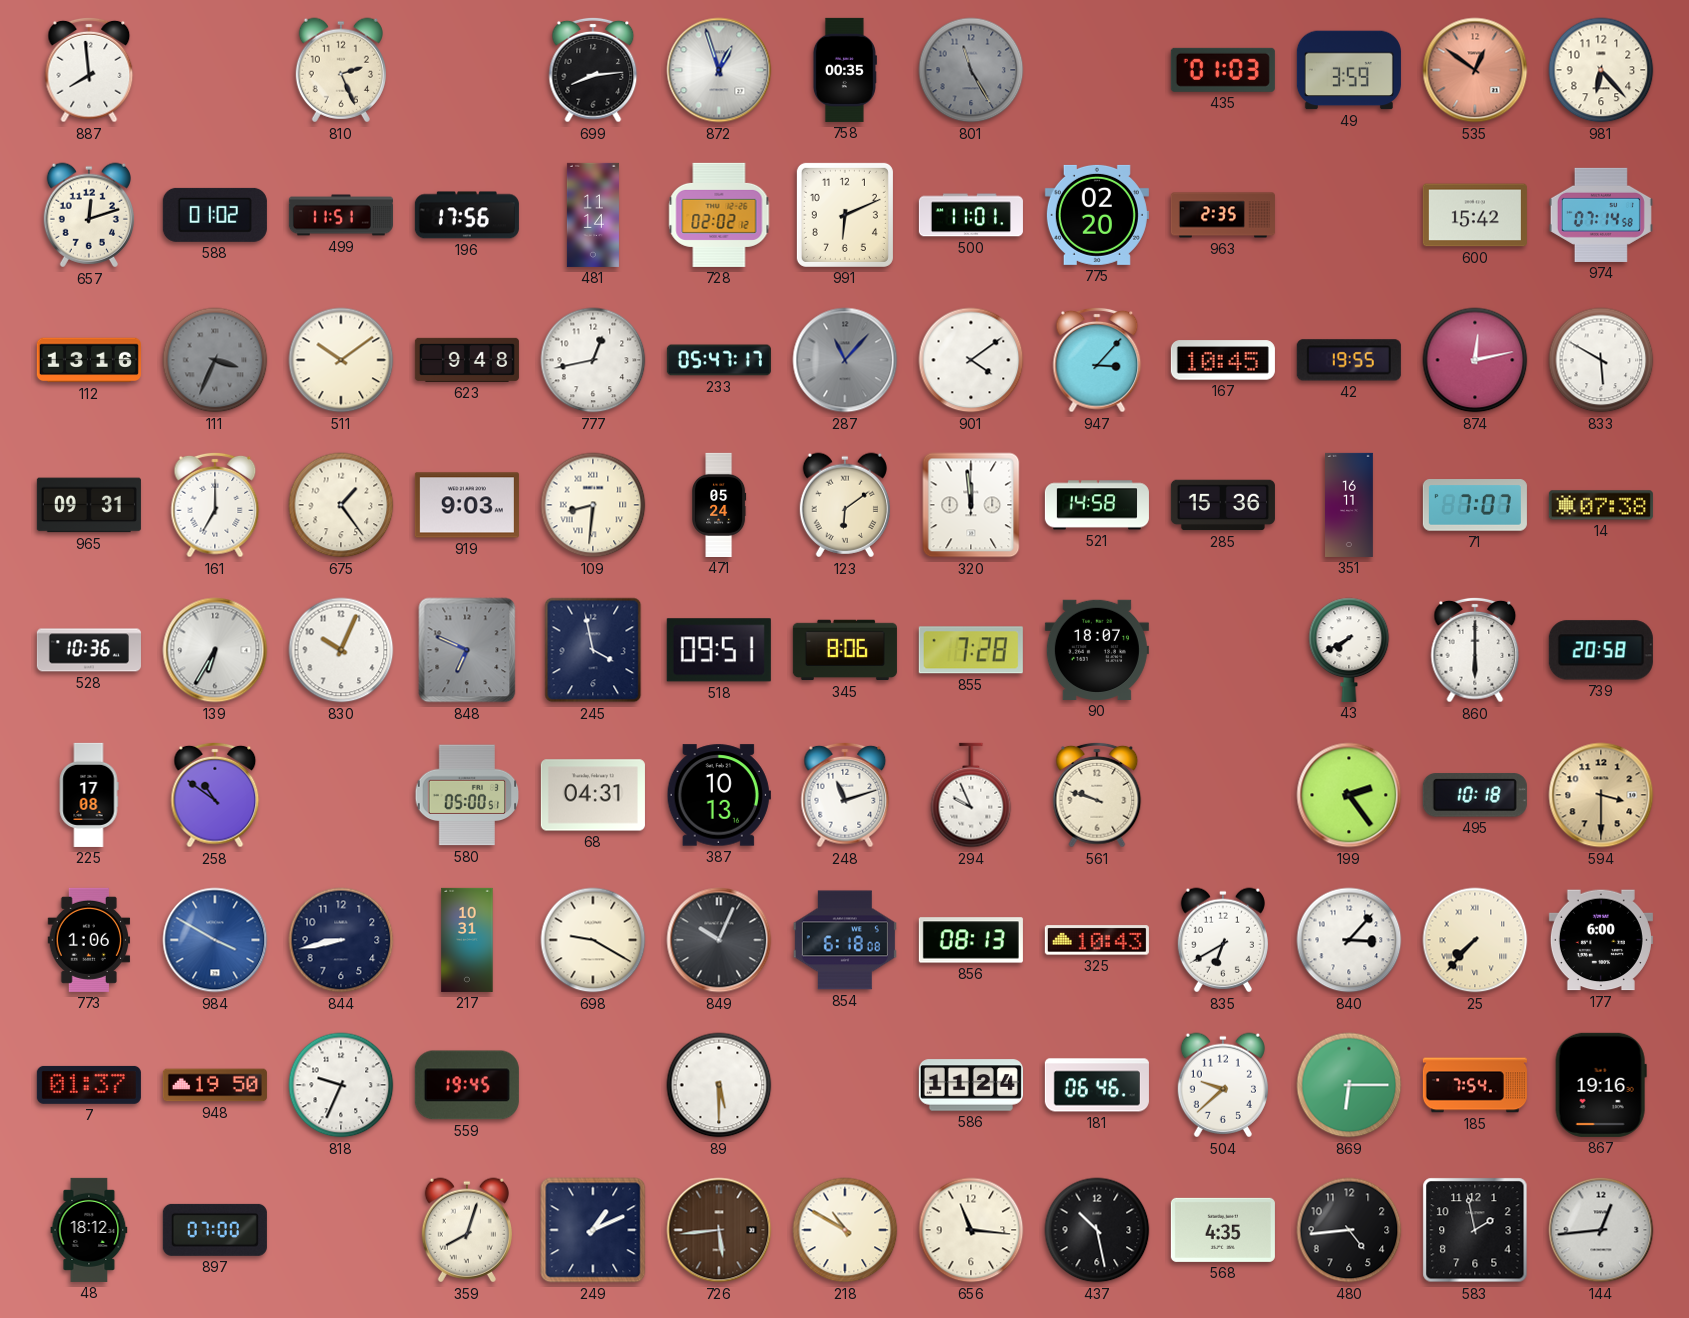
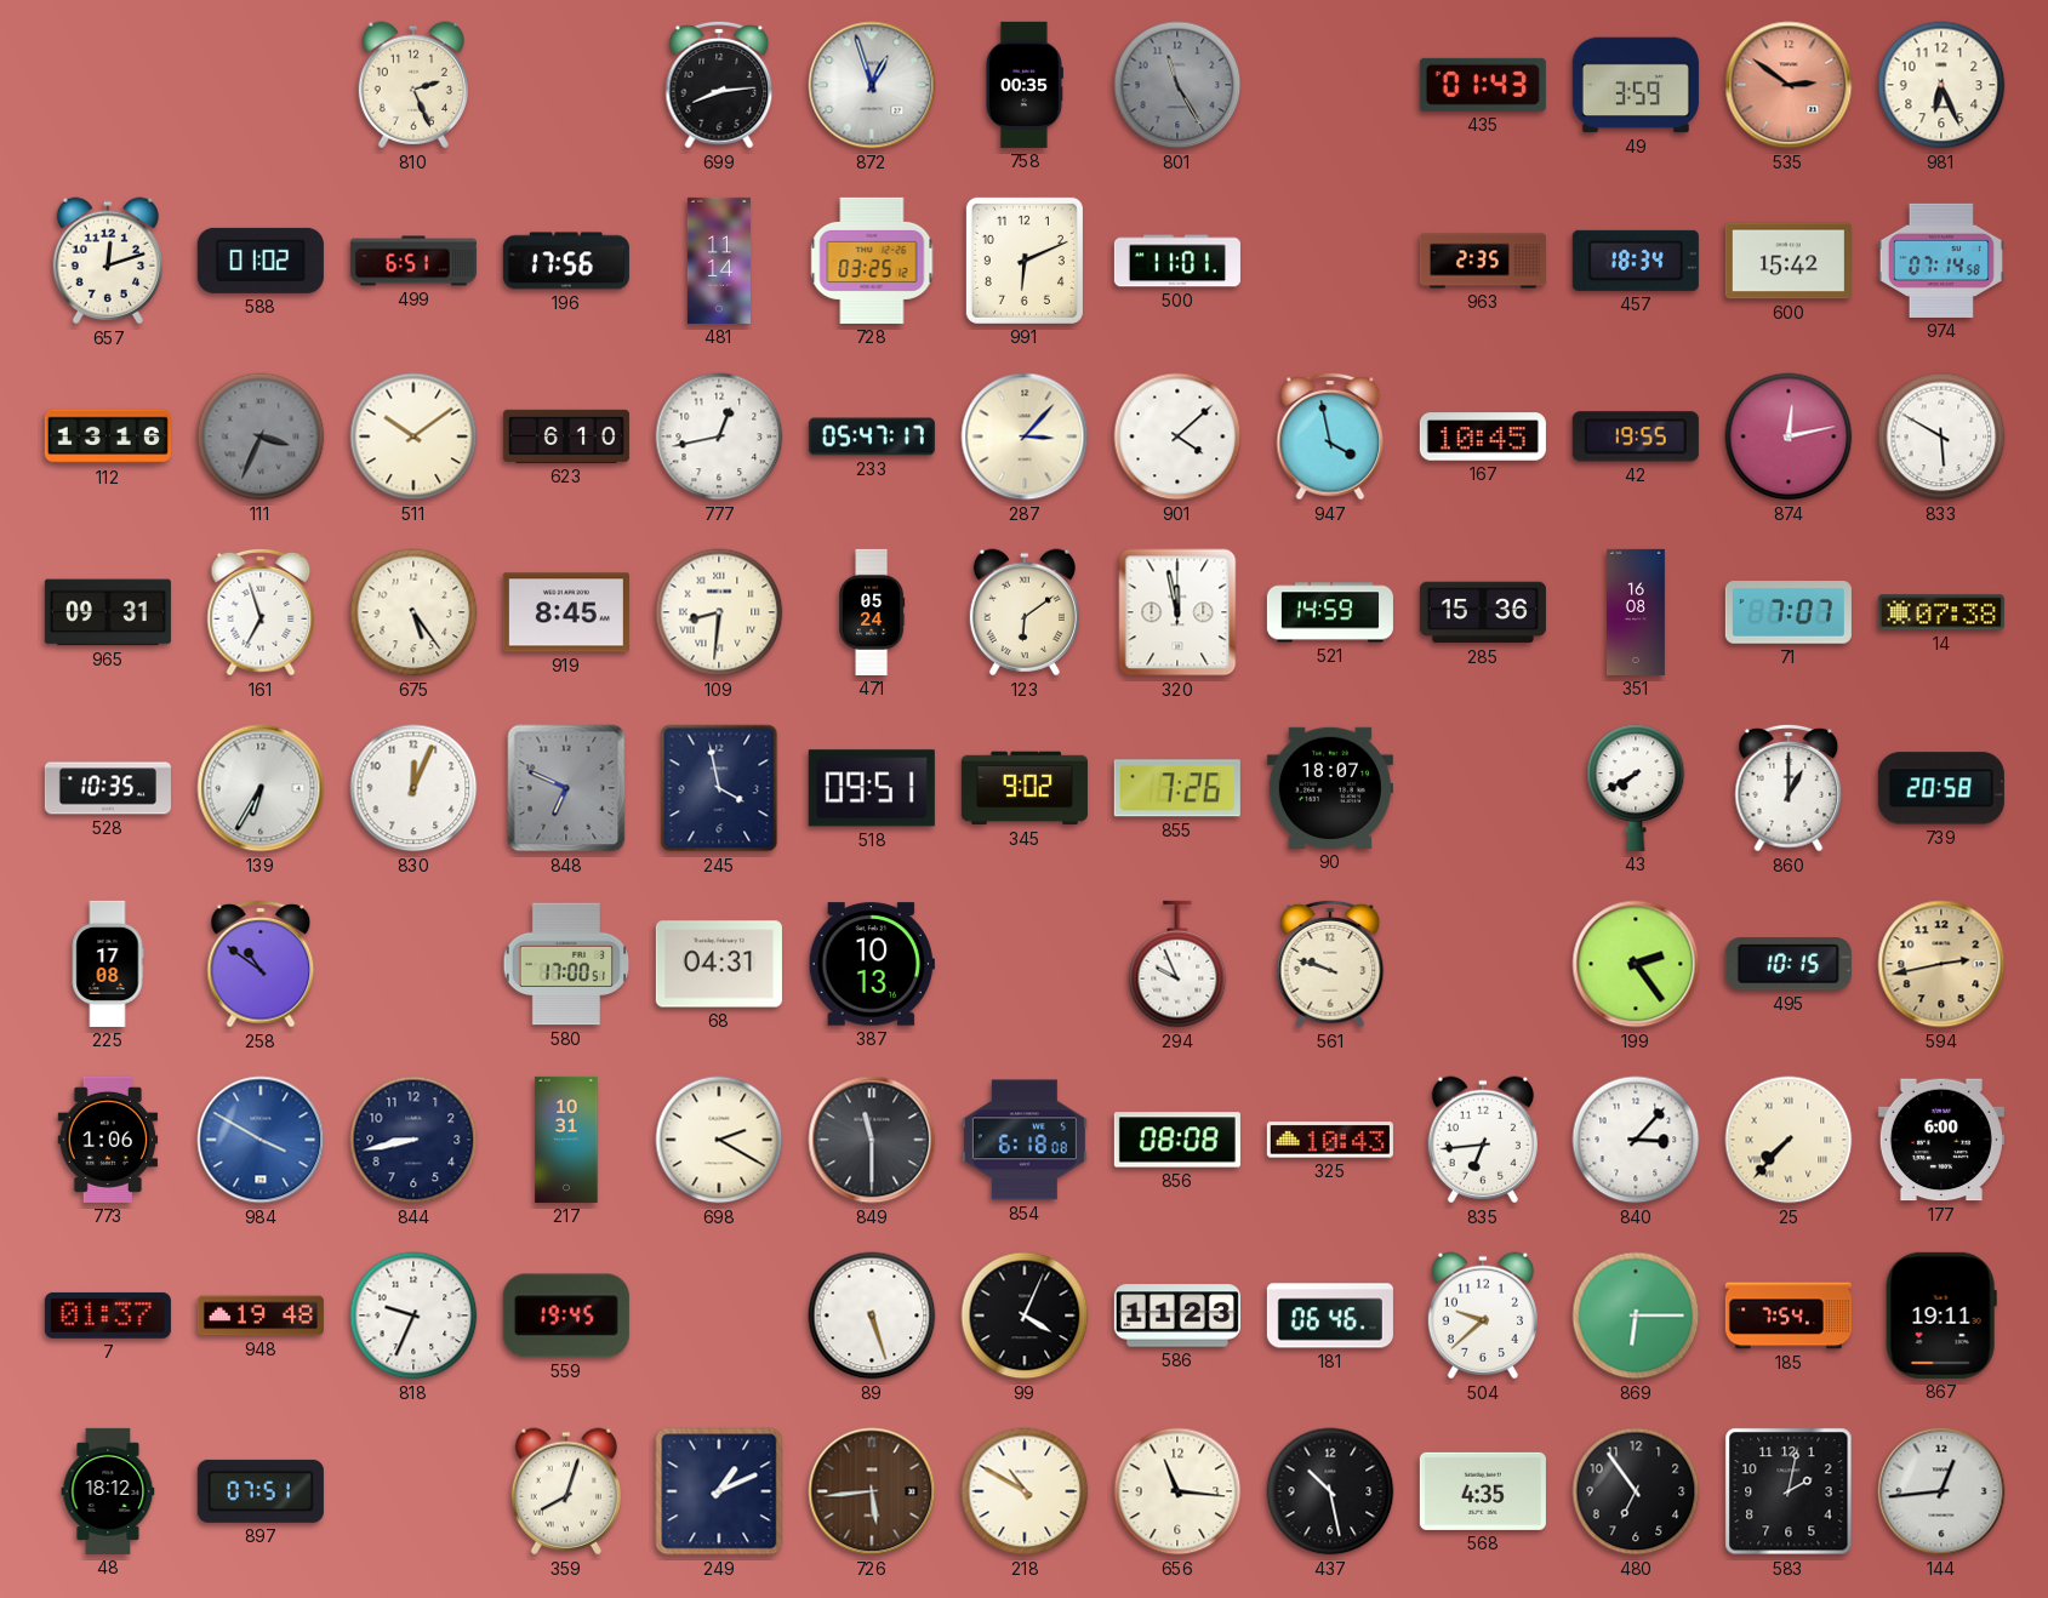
887: 7:59 -> none (89, 70)
435: 01:03 -> 01:43 (1483, 85)
535: 12:51 -> 2:51 (1789, 85)
981: 6:23 -> 6:26 (1941, 85)
499: 11:51 -> 6:51 (413, 261)
728: 02:02 -> 03:25 (872, 261)
775: 02:20 -> none (1097, 215)
457: none -> 18:34 (1636, 261)
623: 9:48 -> 6:10 (566, 436)
287: 11:07 -> 3:07 (1025, 436)
287 dial: grey -> cream (1025, 436)
901: 4:09 -> 4:08 (1177, 436)
947: 3:07 -> 3:58 (1330, 436)
161: 7:00 -> 6:57 (261, 612)
675: 1:24 -> 5:24 (413, 612)
919: 9:03 -> 8:45 (566, 612)
320: 11:59 -> 11:58 (1177, 612)
521: 14:58 -> 14:59 (1330, 612)
351: 16:11 -> 16:08 (1637, 612)
528: 10:36 -> 10:35 (108, 788)
830: 10:04 -> 12:04 (413, 788)
345: 8:06 -> 9:02 (1025, 788)
855: 7:28 -> 7:26 (1177, 788)
860: 6:00 -> 1:00 (1789, 788)
580: 05:00 -> 17:00 (566, 964)
248: 11:12 -> none (845, 795)
495: 10:18 -> 10:15 (1789, 964)
594: 3:30 -> 2:43 (1941, 964)
698: 9:20 -> 2:20 (719, 1140)
849: 10:04 -> 11:30 (872, 1140)
856: 08:13 -> 08:08 (1177, 1140)
835: 6:40 -> 6:44 (1483, 1140)
948: 19:50 -> 19:48 (261, 1316)
89: 5:30 -> 5:27 (872, 1316)
99: none -> 4:04 (1025, 1316)
586: 11:24 -> 11:23 (1177, 1316)
867: 19:16 -> 19:11 (1941, 1316)
897: 07:00 -> 07:51 (261, 1491)
480: 4:44 -> 6:54 (1636, 1491)
583: 1:58 -> 2:02 (1789, 1491)
